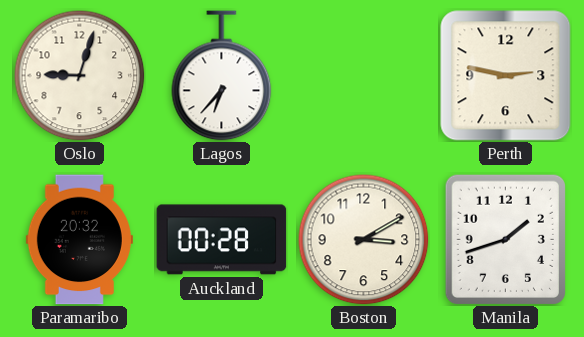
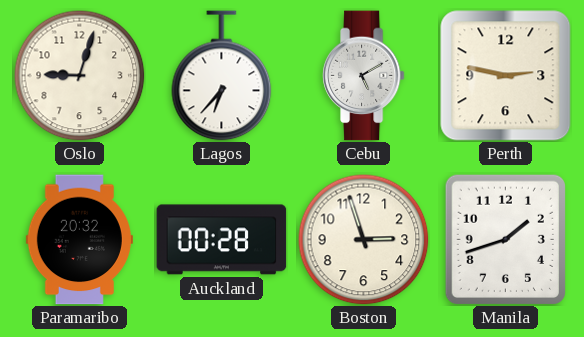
Cebu: none -> 5:10 (363, 76)
Boston: 3:10 -> 2:57 (364, 240)
